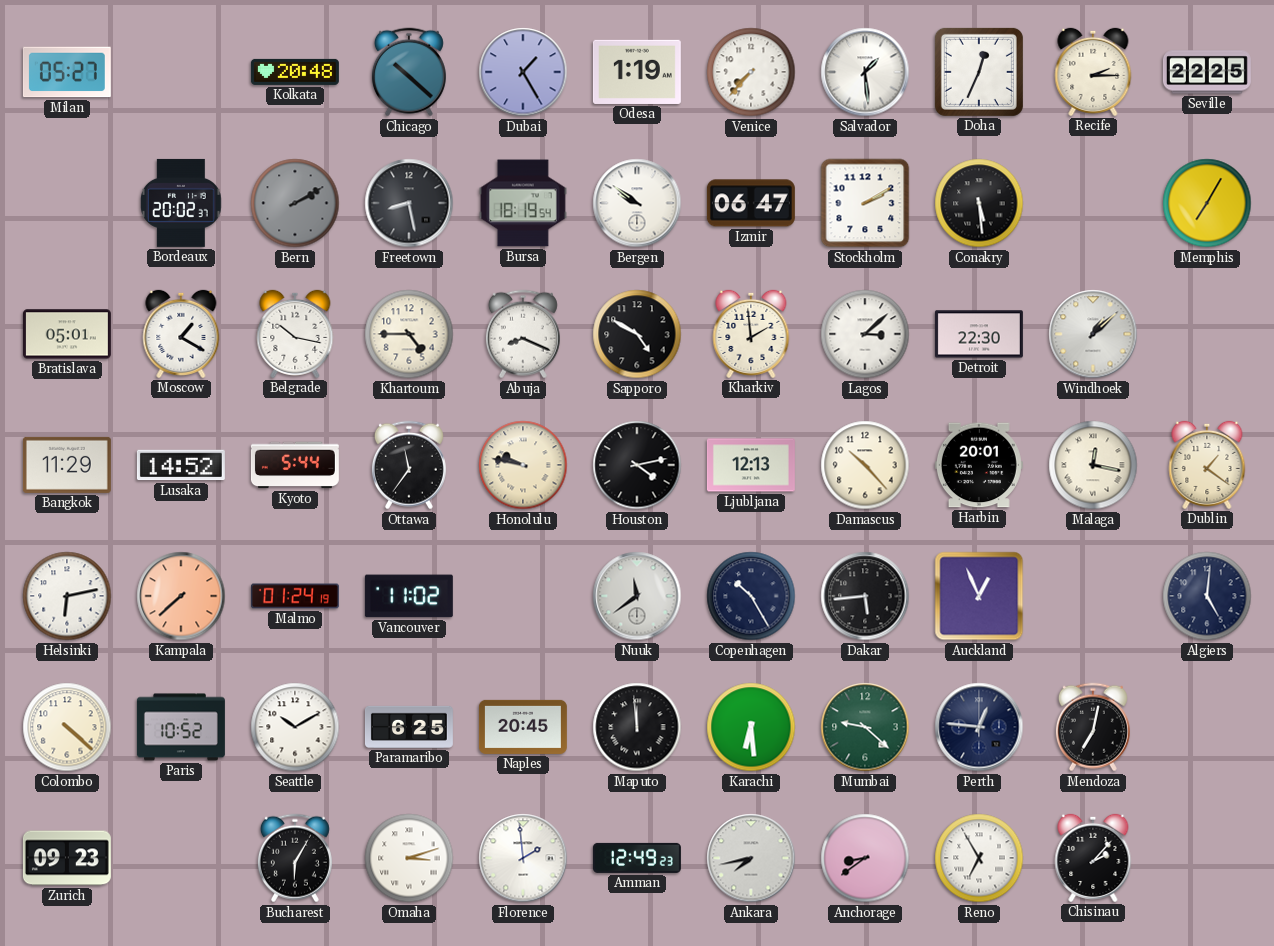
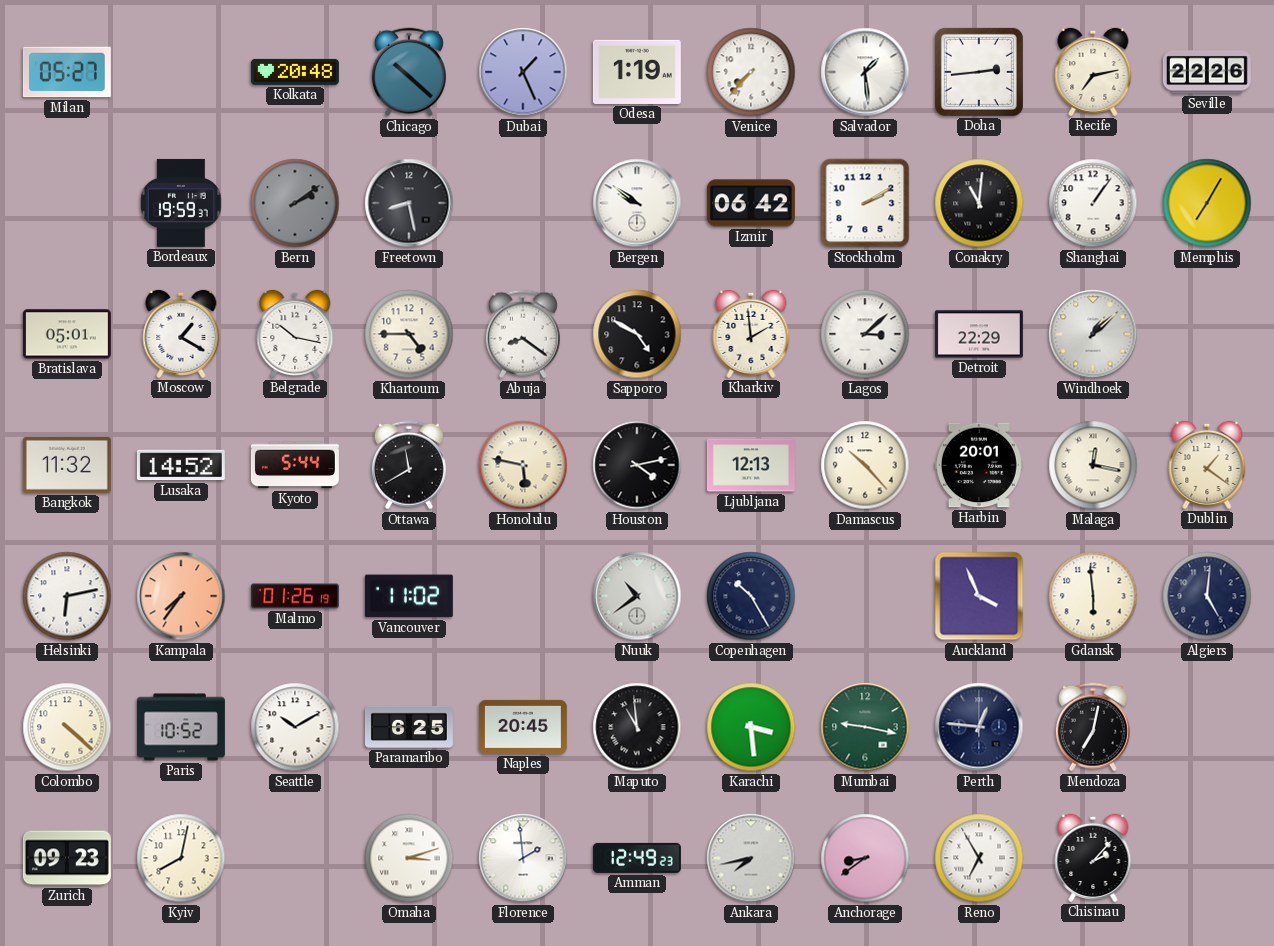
Dubai: 1:25 -> 1:26 (523, 72)
Doha: 12:34 -> 2:44 (979, 72)
Recife: 2:15 -> 7:13 (1093, 72)
Seville: 22:25 -> 22:26 (1207, 72)
Bordeaux: 20:02 -> 19:59 (181, 203)
Bern: 2:10 -> 2:09 (295, 203)
Bursa: 18:19 -> none (523, 203)
Izmir: 06:47 -> 06:42 (751, 203)
Conakry: 5:29 -> 11:01 (979, 203)
Shanghai: none -> 1:06 (1093, 203)
Abuja: 8:19 -> 8:21 (523, 334)
Detroit: 22:30 -> 22:29 (979, 334)
Bangkok: 11:29 -> 11:32 (67, 465)
Ottawa: 11:36 -> 11:40 (409, 465)
Honolulu: 9:47 -> 5:47 (523, 465)
Kampala: 7:38 -> 7:36 (181, 596)
Malmo: 01:24 -> 01:26 (295, 596)
Nuuk: 11:39 -> 10:39 (637, 596)
Dakar: 5:44 -> none (865, 596)
Auckland: 12:56 -> 3:56 (979, 596)
Gdansk: none -> 5:59 (1093, 596)
Maputo: 11:59 -> 10:59 (637, 727)
Karachi: 6:29 -> 3:29 (751, 727)
Mumbai: 9:22 -> 9:17 (865, 727)
Kyiv: none -> 8:02 (181, 858)
Bucharest: 6:05 -> none (295, 858)
